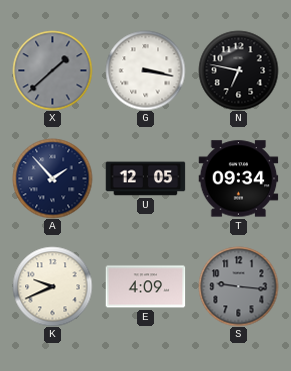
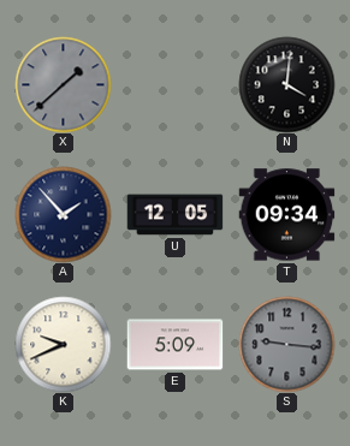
G: 3:17 -> none (145, 70)
N: 6:47 -> 4:01 (286, 84)
E: 4:09 -> 5:09 (174, 345)
